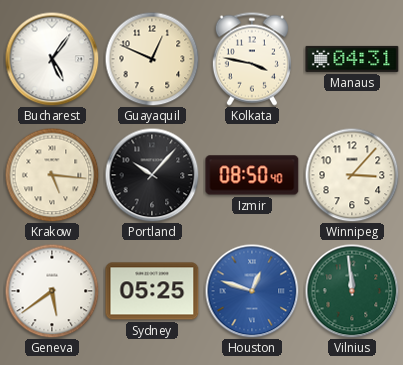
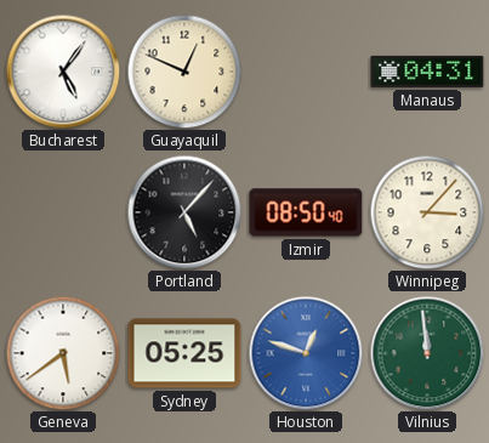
Kolkata: 3:47 -> none (252, 59)
Krakow: 5:16 -> none (52, 175)
Portland: 10:07 -> 5:07 (184, 212)
